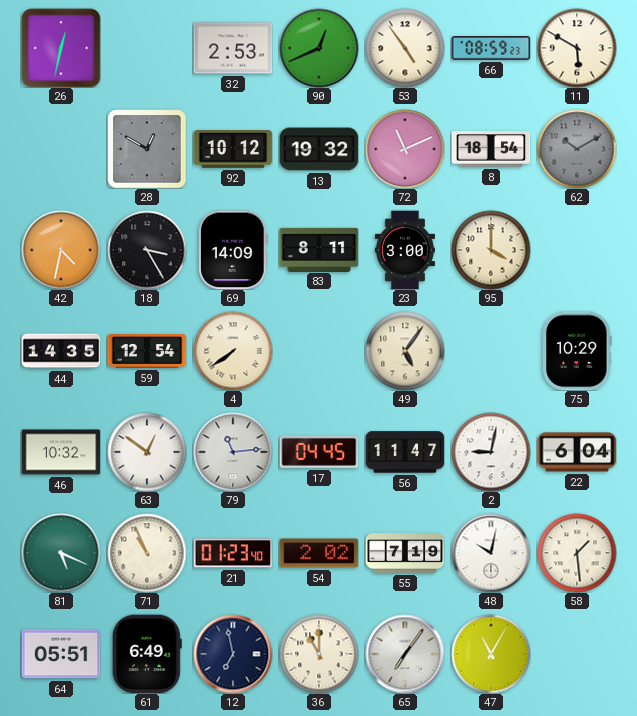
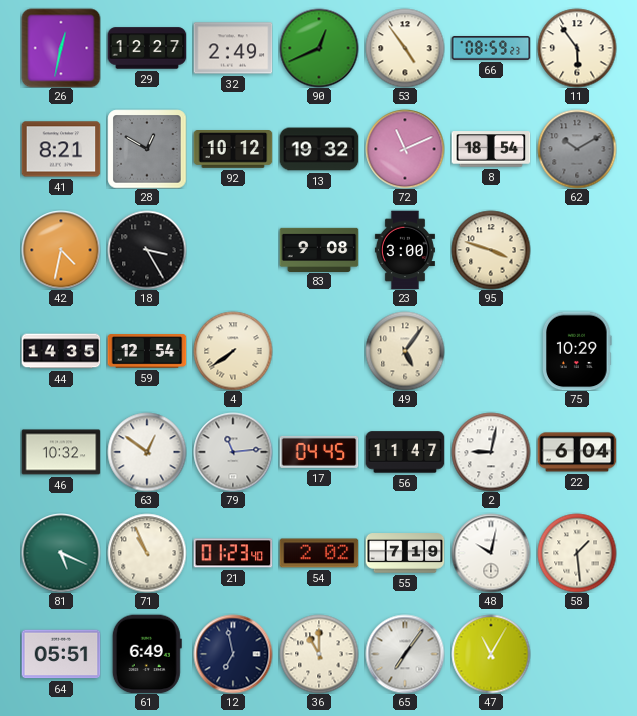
29: none -> 12:27 (147, 48)
32: 2:53 -> 2:49 (233, 48)
11: 5:50 -> 5:54 (577, 48)
41: none -> 8:21 (61, 149)
69: 14:09 -> none (234, 250)
83: 8:11 -> 9:08 (319, 249)
95: 4:00 -> 3:48 (491, 250)
